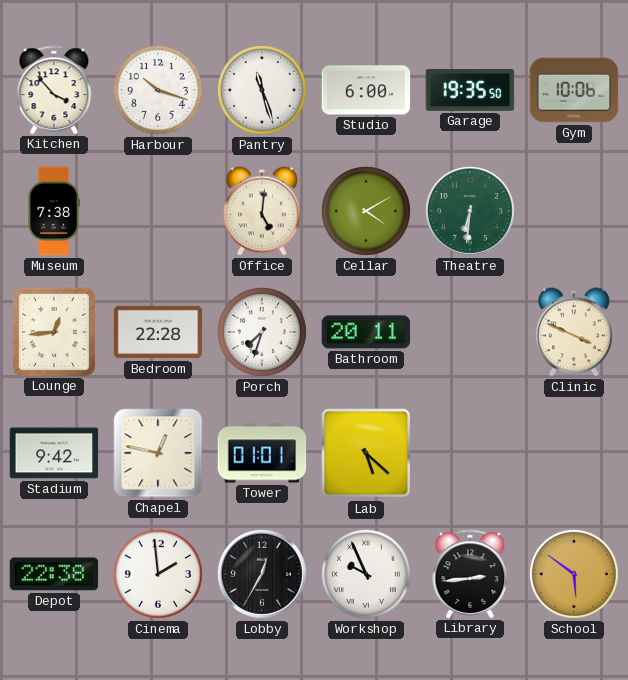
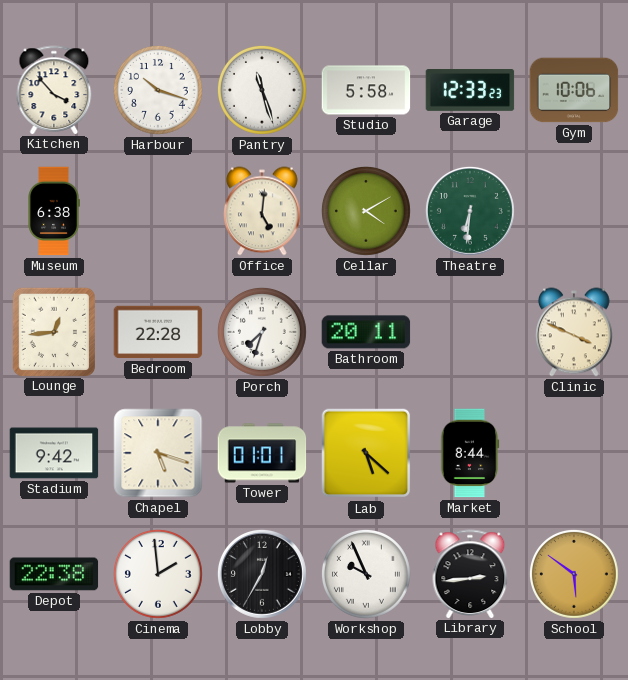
Studio: 6:00 -> 5:58 (366, 90)
Garage: 19:35 -> 12:33 (470, 91)
Museum: 7:38 -> 6:38 (54, 211)
Chapel: 12:47 -> 5:18 (158, 453)
Market: none -> 8:44 (470, 453)
